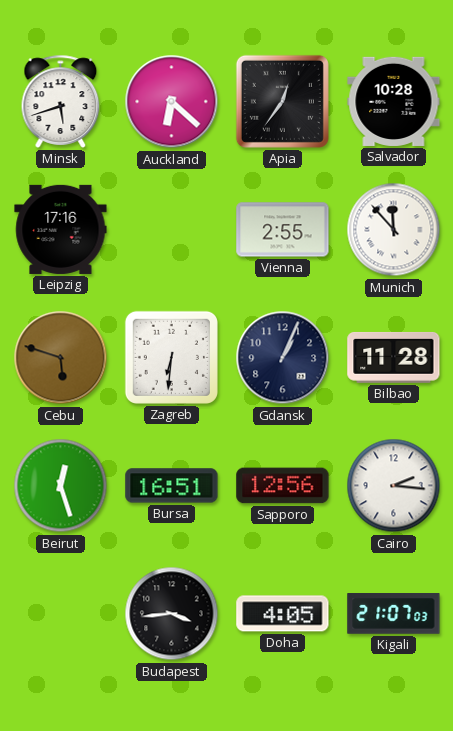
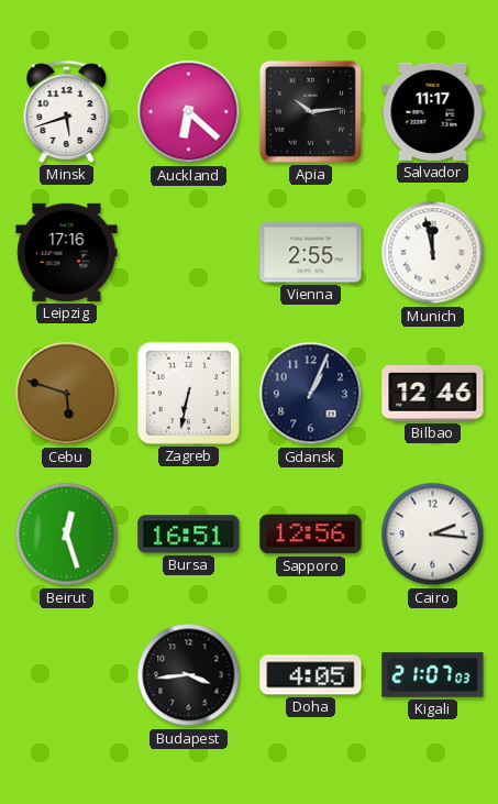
Apia: 12:36 -> 10:14 (310, 111)
Salvador: 10:28 -> 11:17 (433, 111)
Munich: 11:53 -> 11:58 (433, 253)
Zagreb: 6:31 -> 6:32 (188, 393)
Bilbao: 11:28 -> 12:46 (433, 393)
